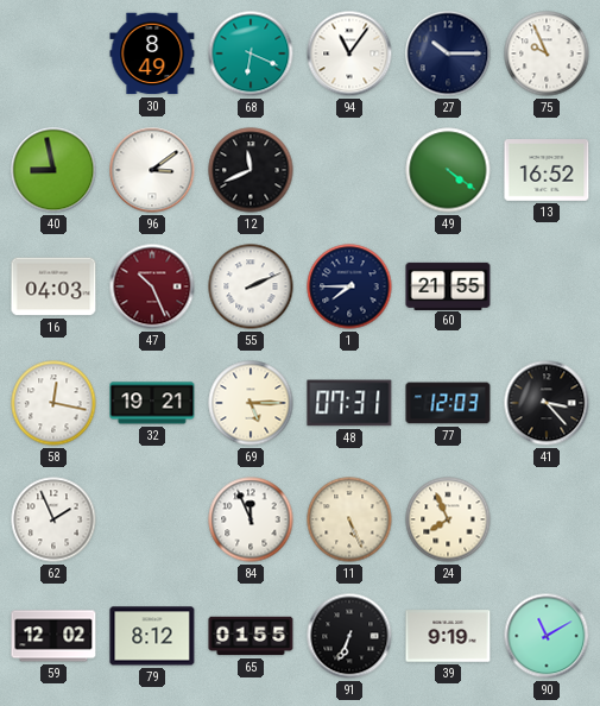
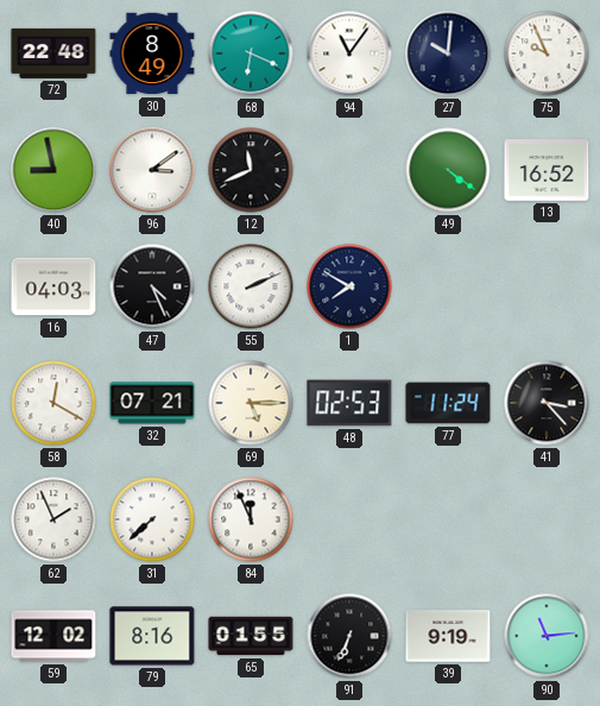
72: none -> 22:48 (53, 53)
27: 10:15 -> 10:01 (448, 53)
47: 10:26 -> 4:26 (152, 286)
47 dial: burgundy -> black (152, 286)
1: 7:45 -> 7:50 (349, 286)
60: 21:55 -> none (448, 285)
58: 12:17 -> 12:20 (53, 403)
32: 19:21 -> 07:21 (152, 403)
48: 07:31 -> 02:53 (349, 403)
77: 12:03 -> 11:24 (448, 403)
31: none -> 7:38 (152, 519)
11: 5:26 -> none (349, 519)
24: 7:56 -> none (448, 519)
79: 8:12 -> 8:16 (152, 636)
90: 11:10 -> 11:14 (547, 636)
